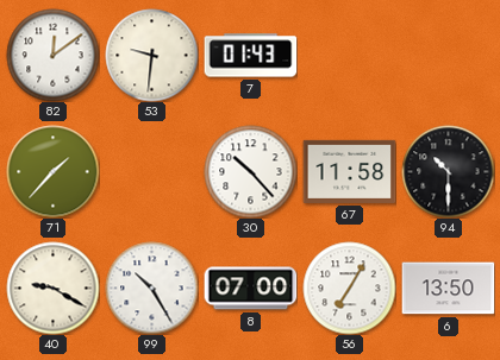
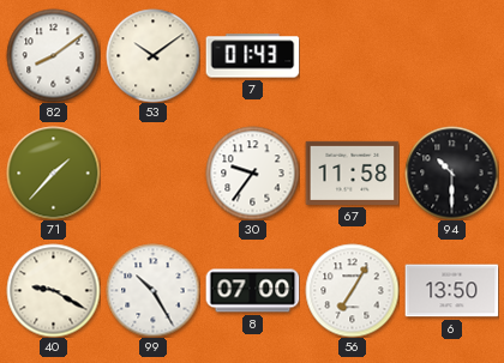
82: 12:09 -> 8:09 (53, 55)
53: 9:31 -> 10:09 (152, 55)
30: 10:23 -> 9:36 (252, 173)
